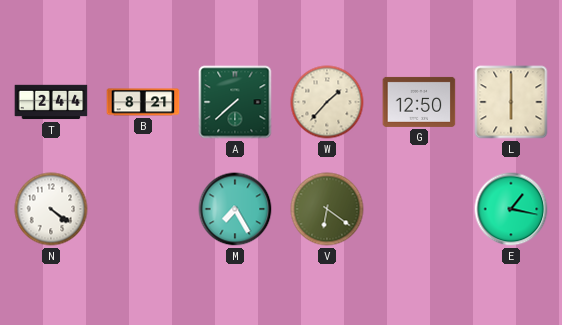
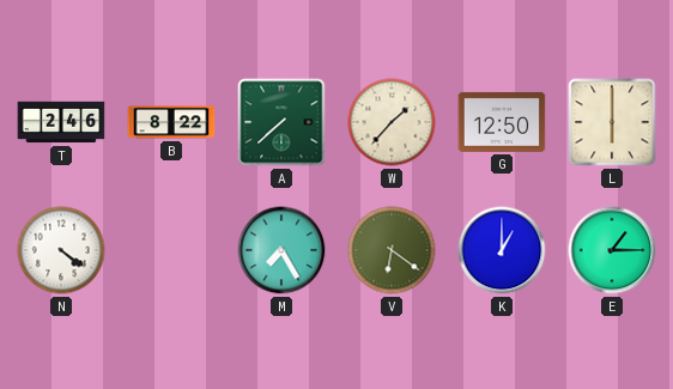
T: 2:44 -> 2:46 (61, 122)
B: 8:21 -> 8:22 (171, 122)
K: none -> 1:00 (502, 250)
E: 1:17 -> 1:15 (612, 250)
